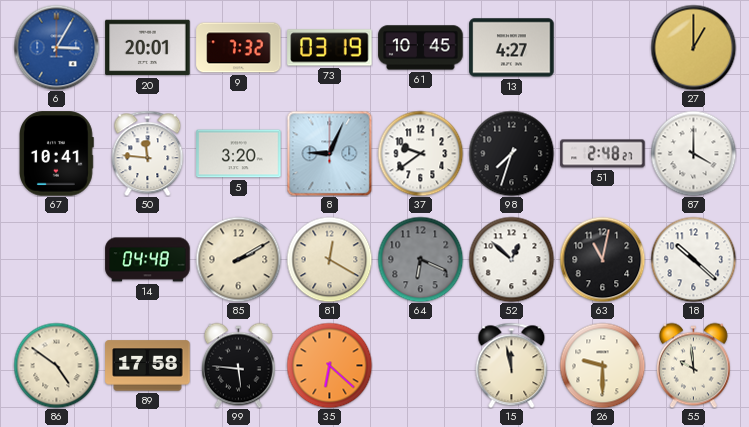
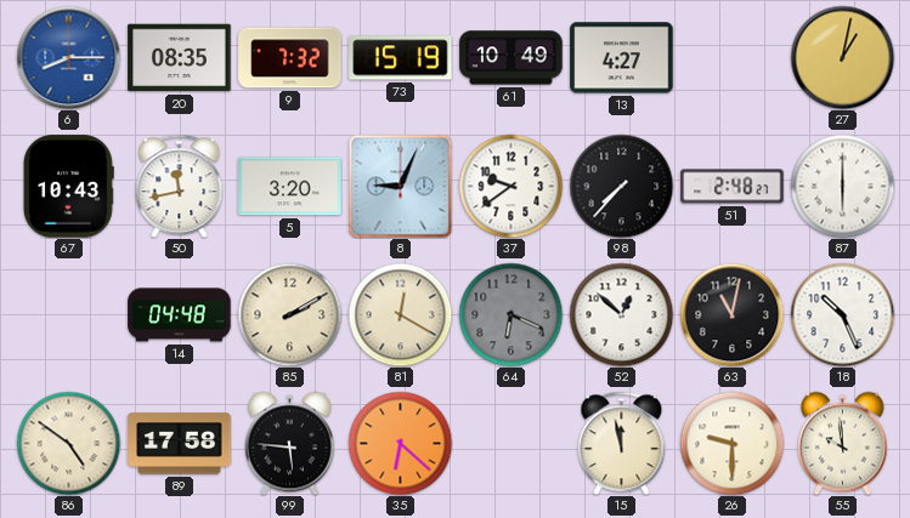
6: 3:05 -> 8:15 (68, 57)
20: 20:01 -> 08:35 (180, 58)
73: 03:19 -> 15:19 (401, 58)
61: 10:45 -> 10:49 (511, 58)
27: 1:00 -> 1:02 (842, 57)
67: 10:41 -> 10:43 (68, 187)
50: 11:46 -> 11:43 (180, 186)
98: 7:33 -> 7:37 (621, 186)
87: 4:00 -> 6:00 (842, 186)
18: 10:22 -> 10:26 (842, 314)
